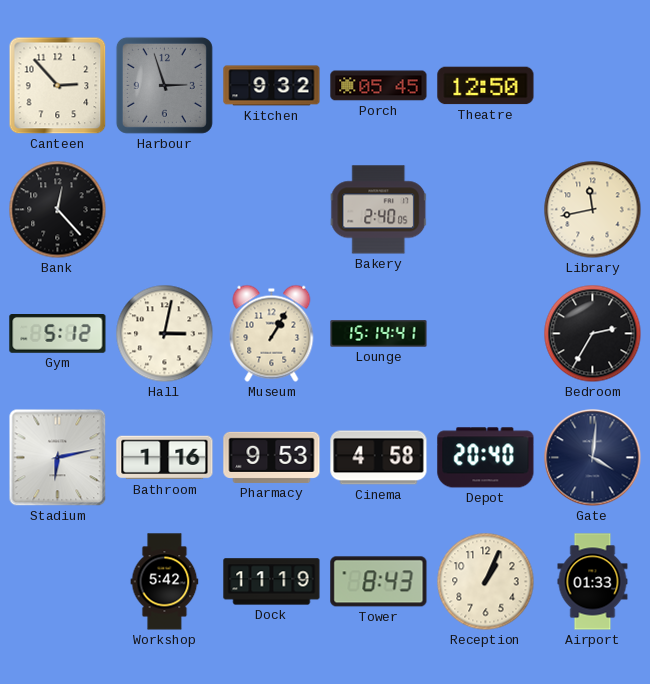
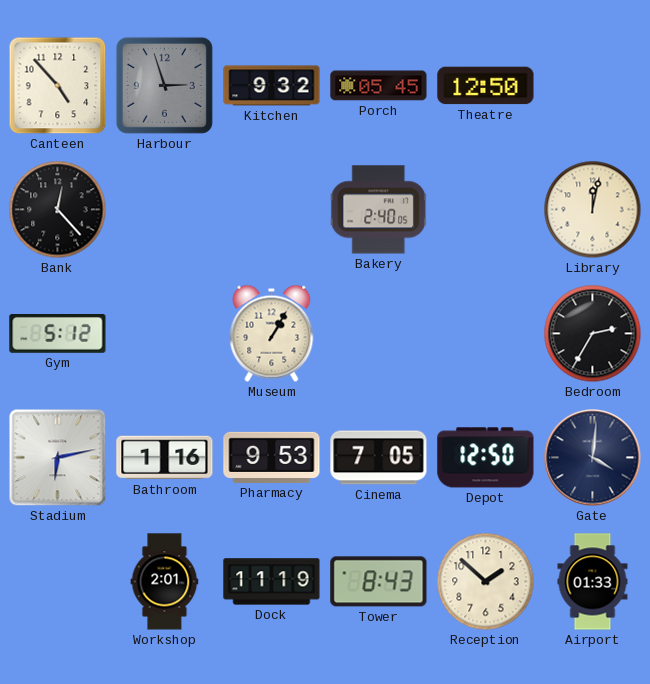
Canteen: 2:53 -> 4:53 (58, 86)
Library: 11:43 -> 12:02 (593, 210)
Hall: 3:02 -> none (165, 334)
Lounge: 15:14 -> none (379, 334)
Cinema: 4:58 -> 7:05 (379, 458)
Depot: 20:40 -> 12:50 (486, 458)
Workshop: 5:42 -> 2:01 (165, 582)
Reception: 1:04 -> 1:52 (486, 582)
